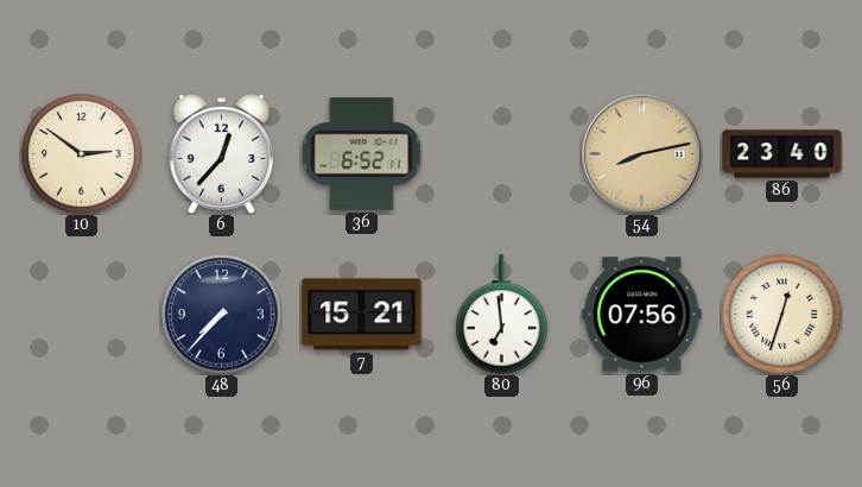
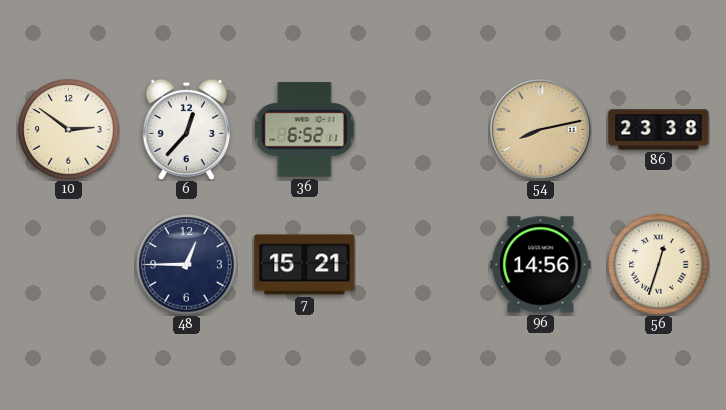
86: 23:40 -> 23:38 (659, 130)
48: 7:37 -> 12:45 (187, 265)
80: 6:59 -> none (502, 315)
96: 07:56 -> 14:56 (541, 265)
